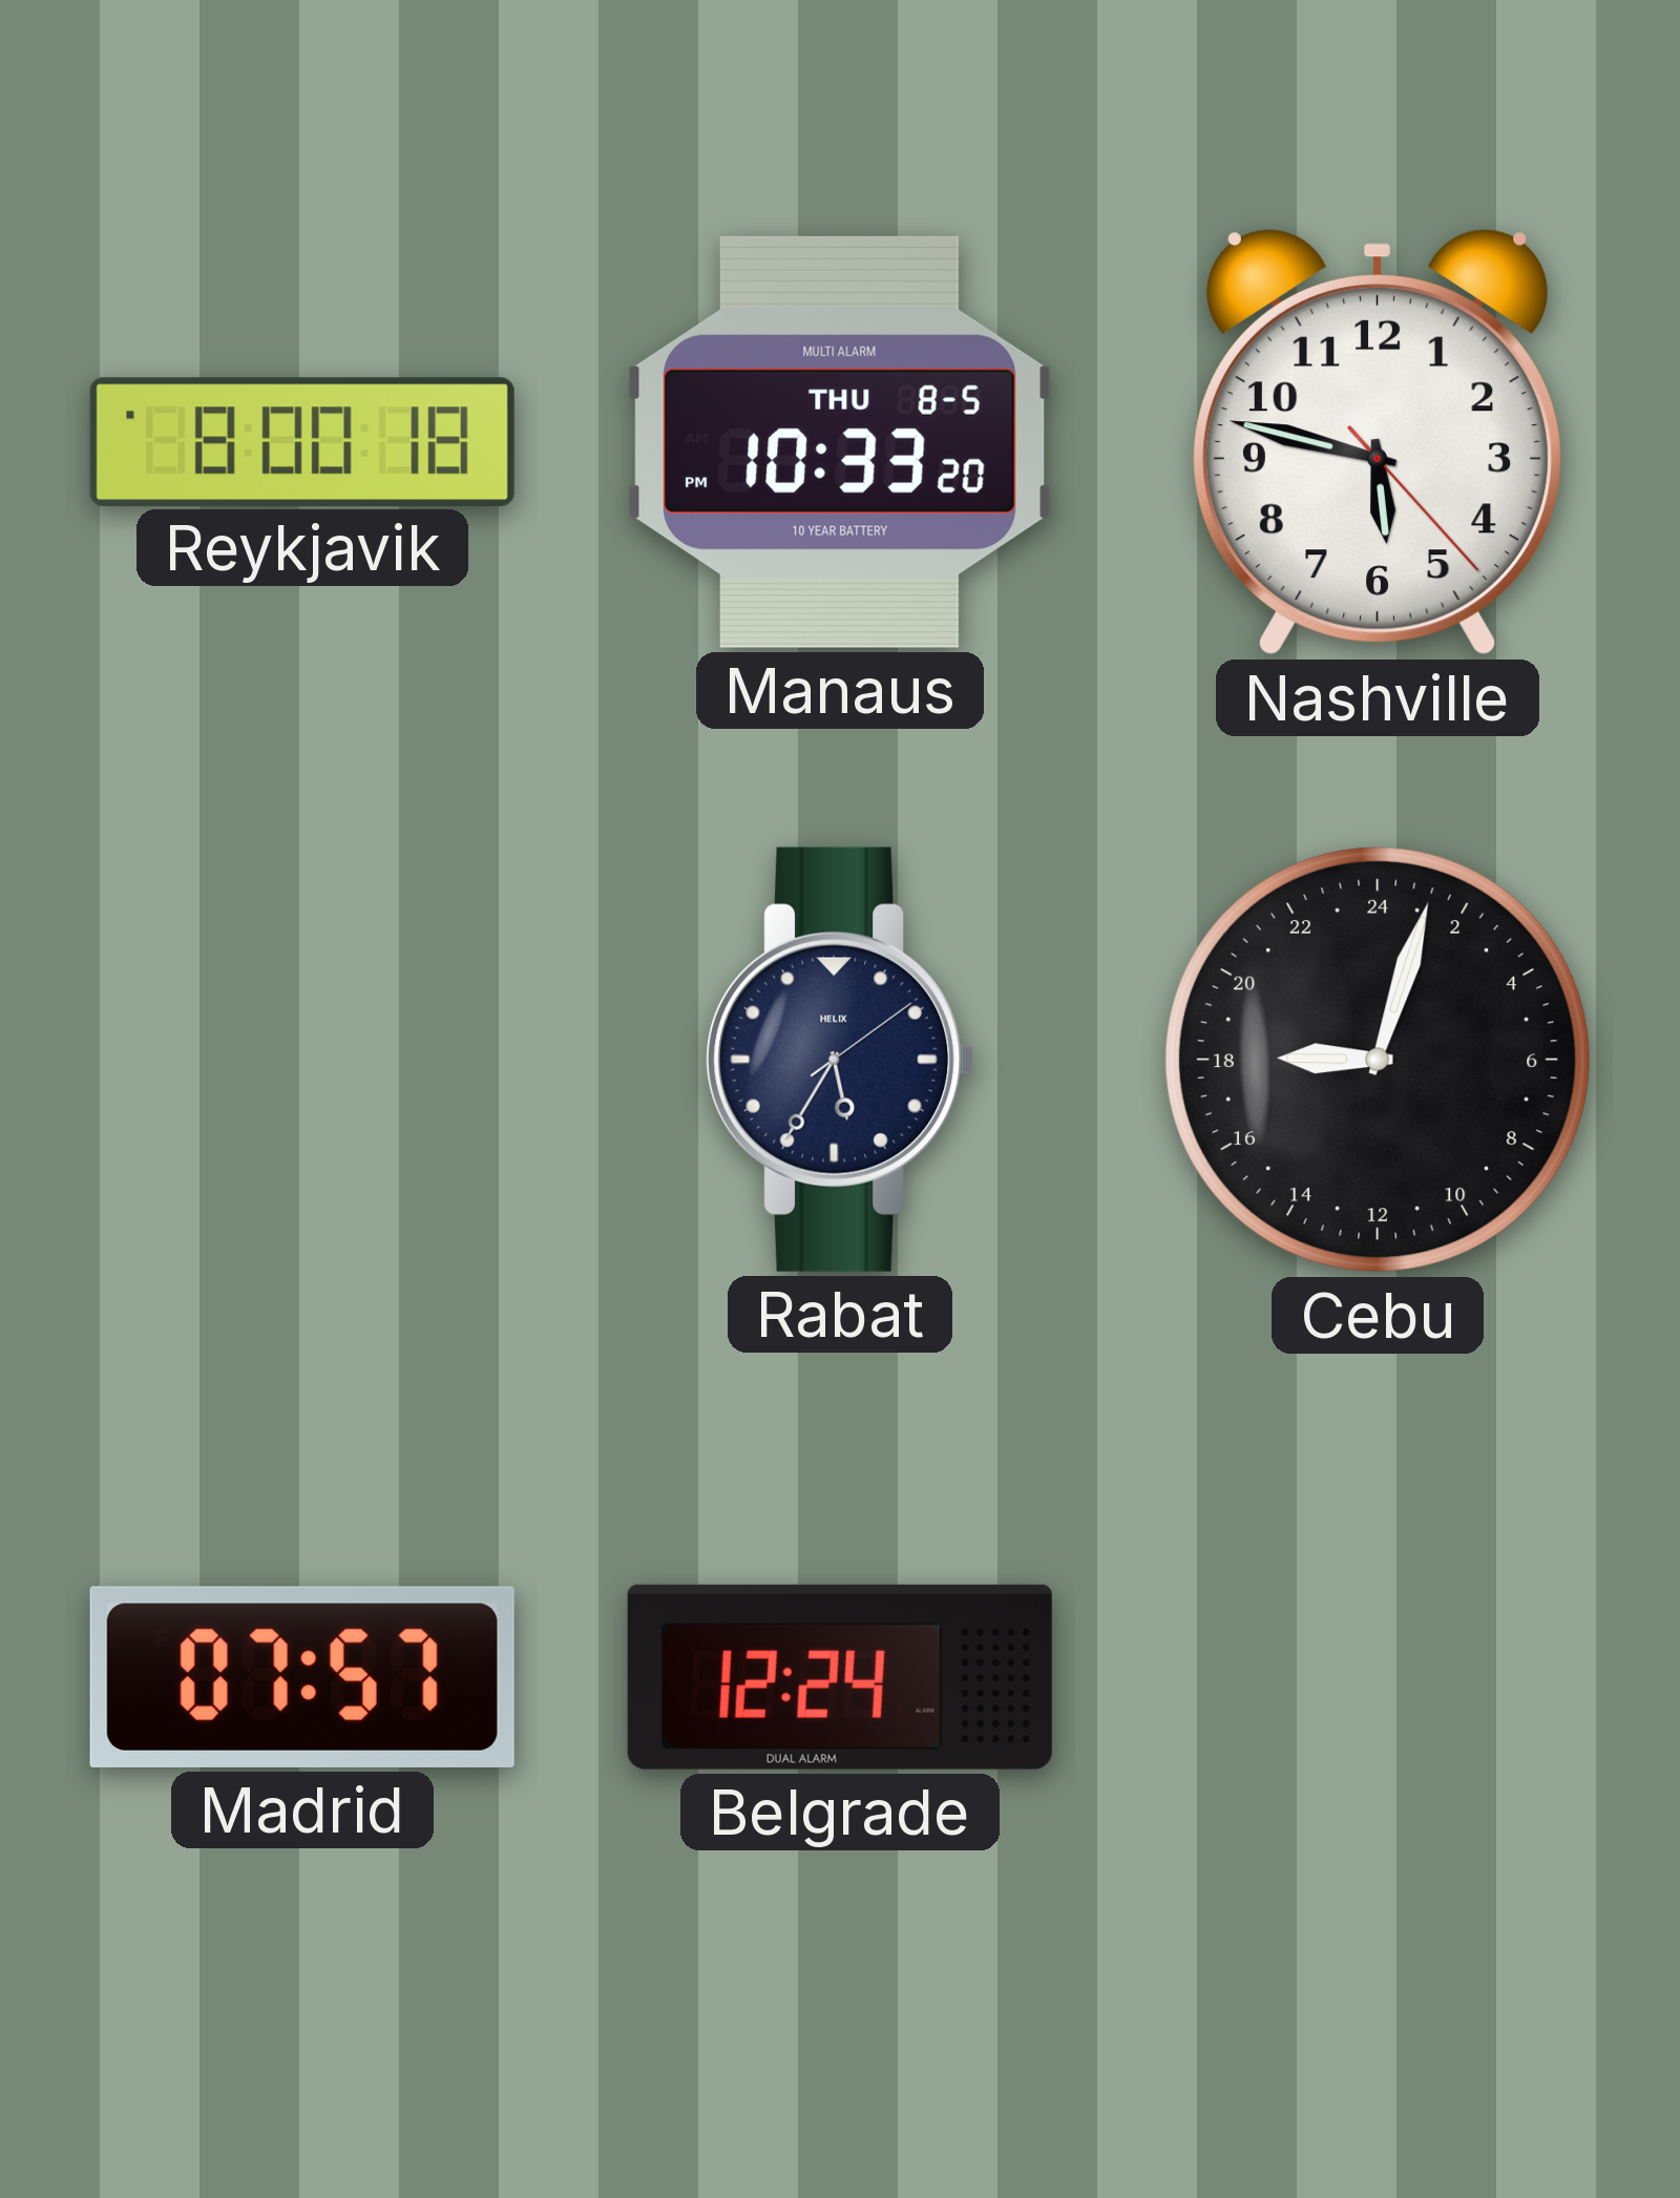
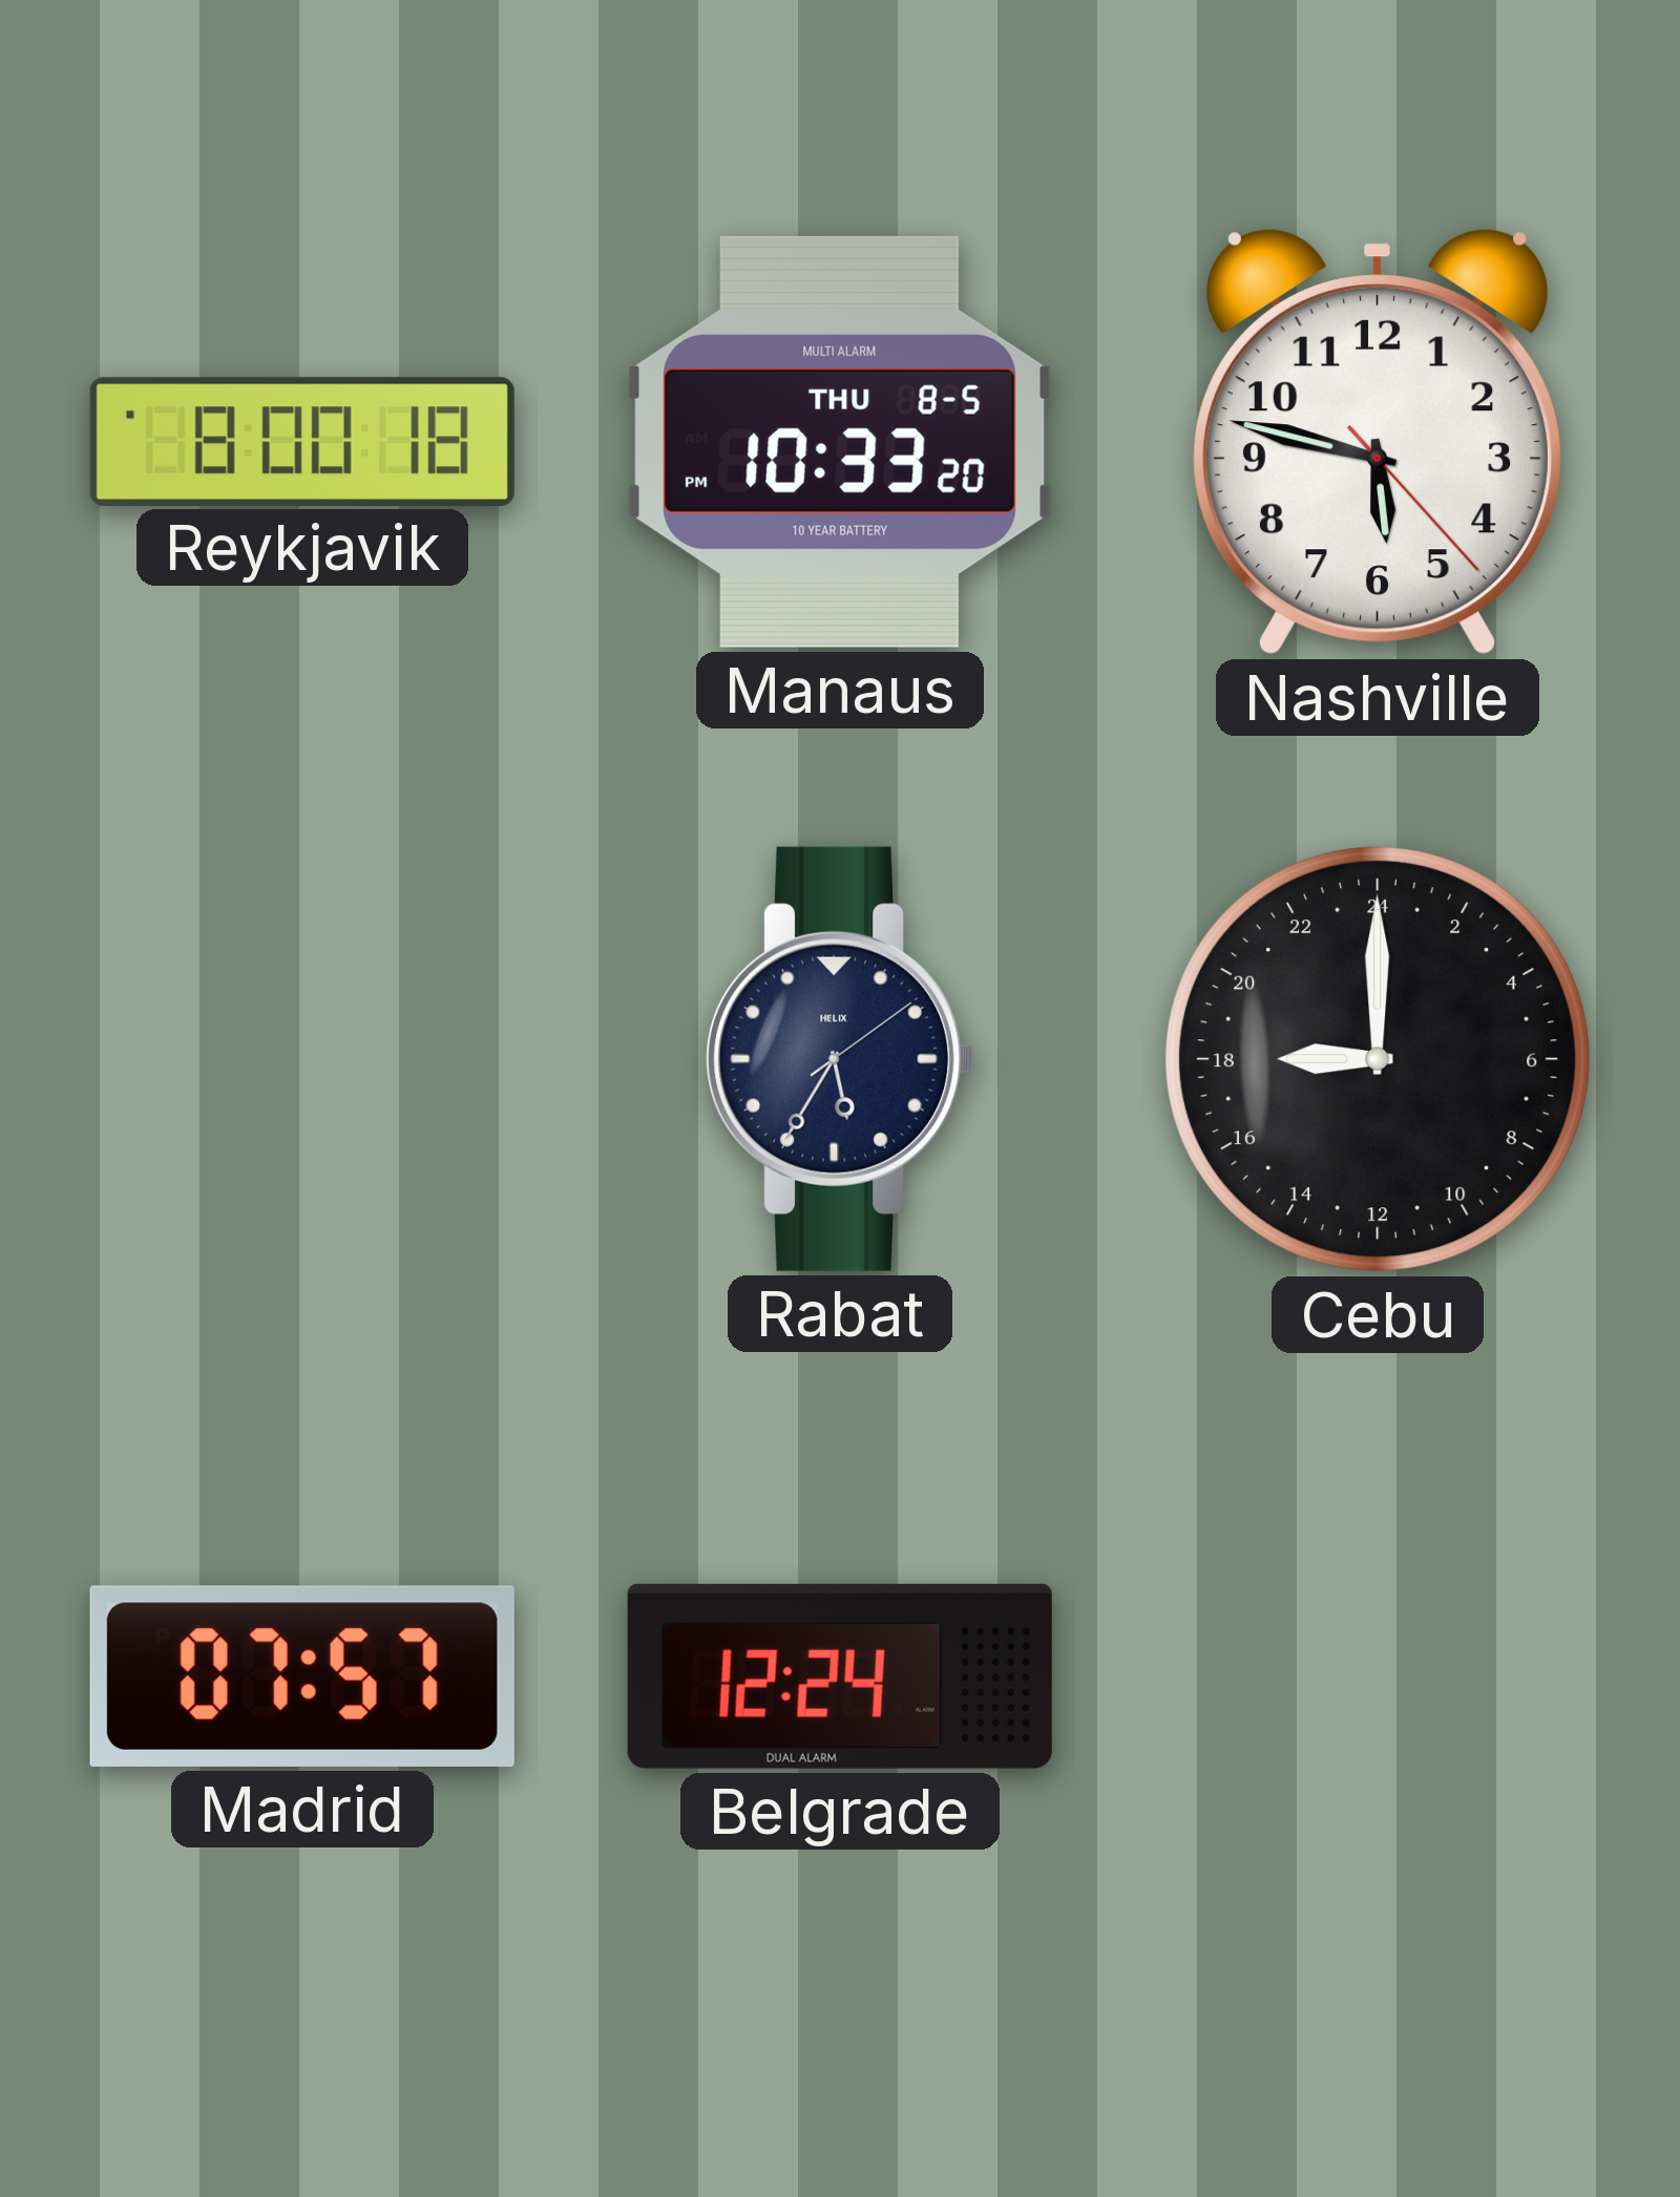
Cebu: 18:03 -> 18:00 (1379, 1060)
